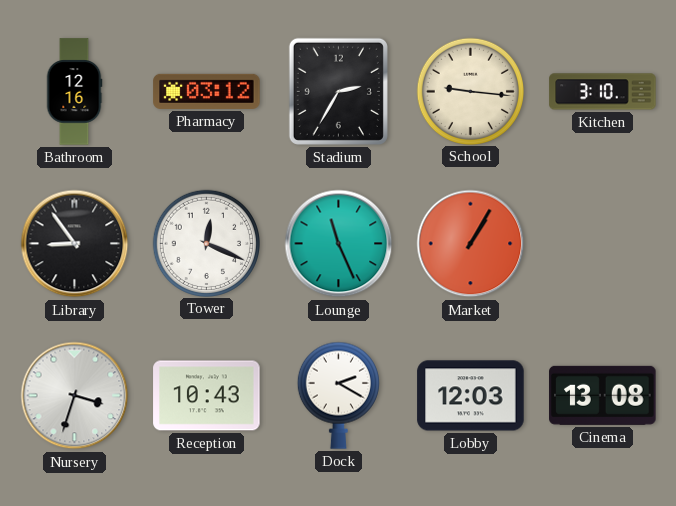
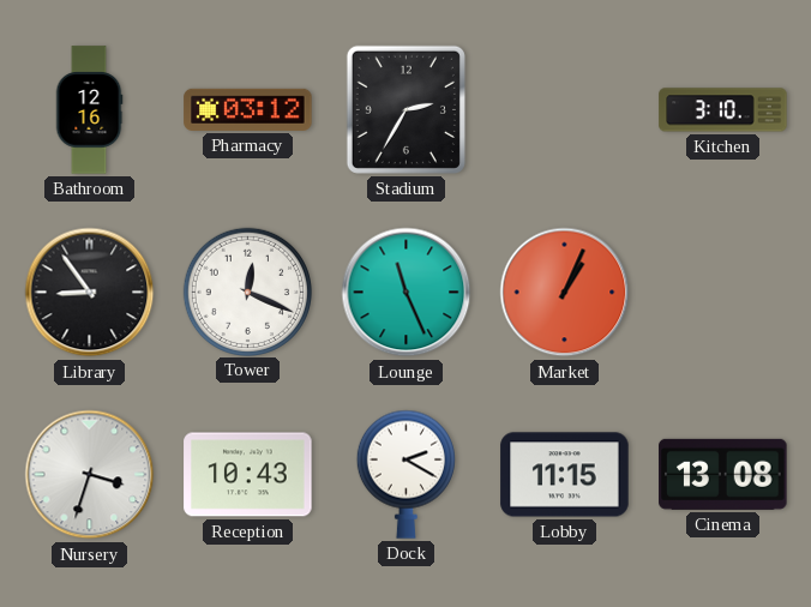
School: 9:16 -> none (470, 91)
Market: 1:05 -> 1:04 (565, 293)
Lobby: 12:03 -> 11:15 (565, 475)
